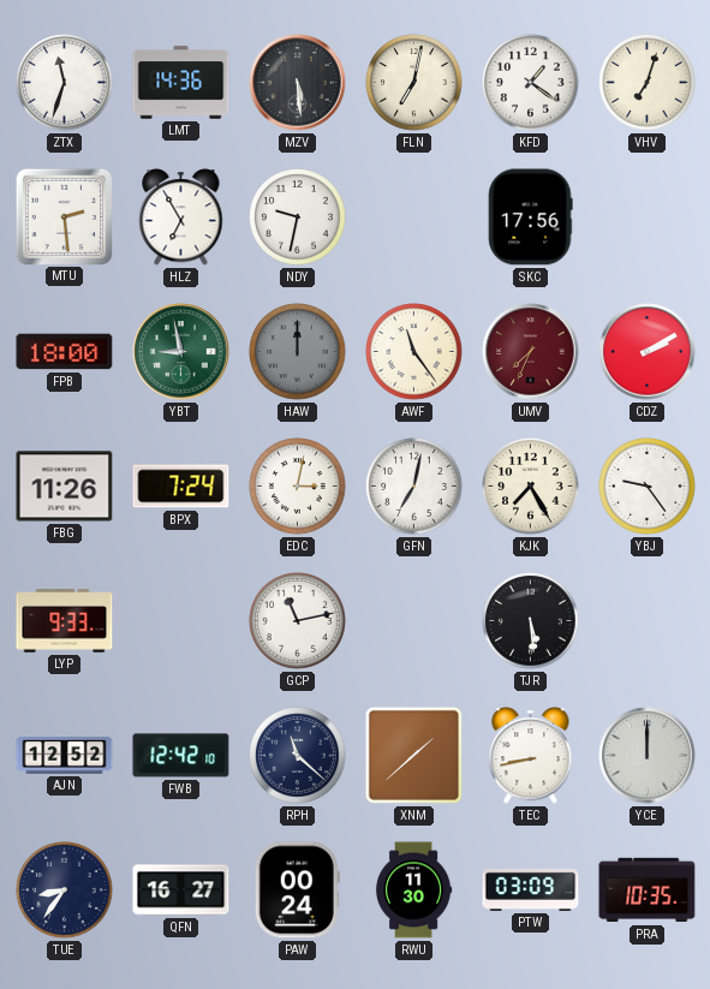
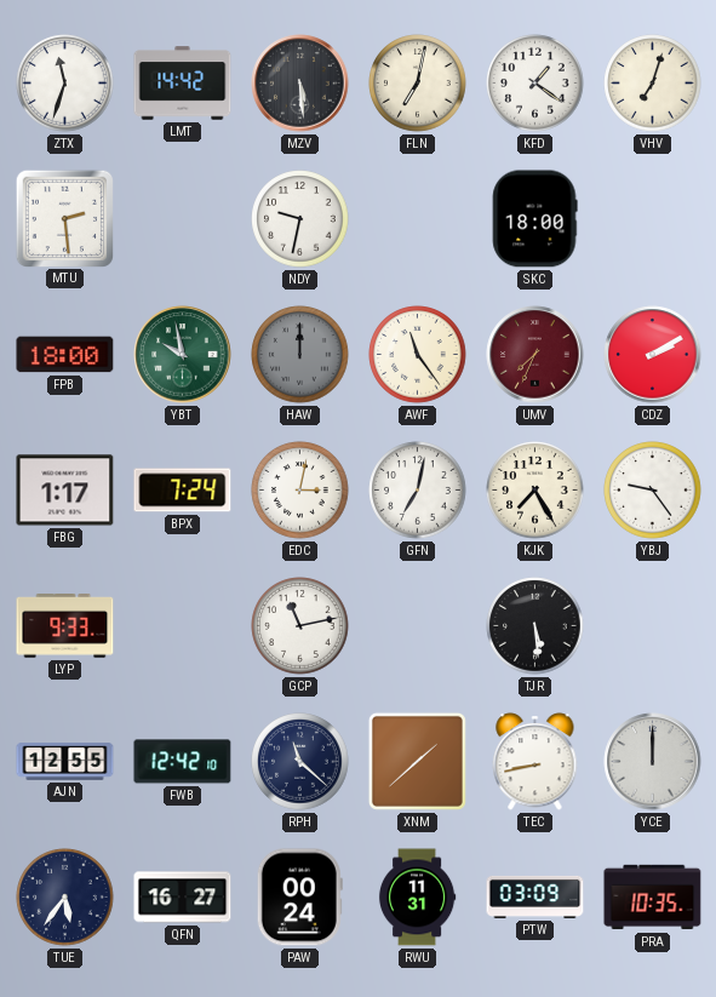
LMT: 14:36 -> 14:42 (183, 84)
HLZ: 6:55 -> none (181, 218)
SKC: 17:56 -> 18:00 (534, 219)
YBT: 8:58 -> 9:58 (183, 355)
FBG: 11:26 -> 1:17 (65, 491)
AJN: 12:52 -> 12:55 (65, 762)
TUE: 8:36 -> 5:36 (65, 898)
RWU: 11:30 -> 11:31 (417, 898)
